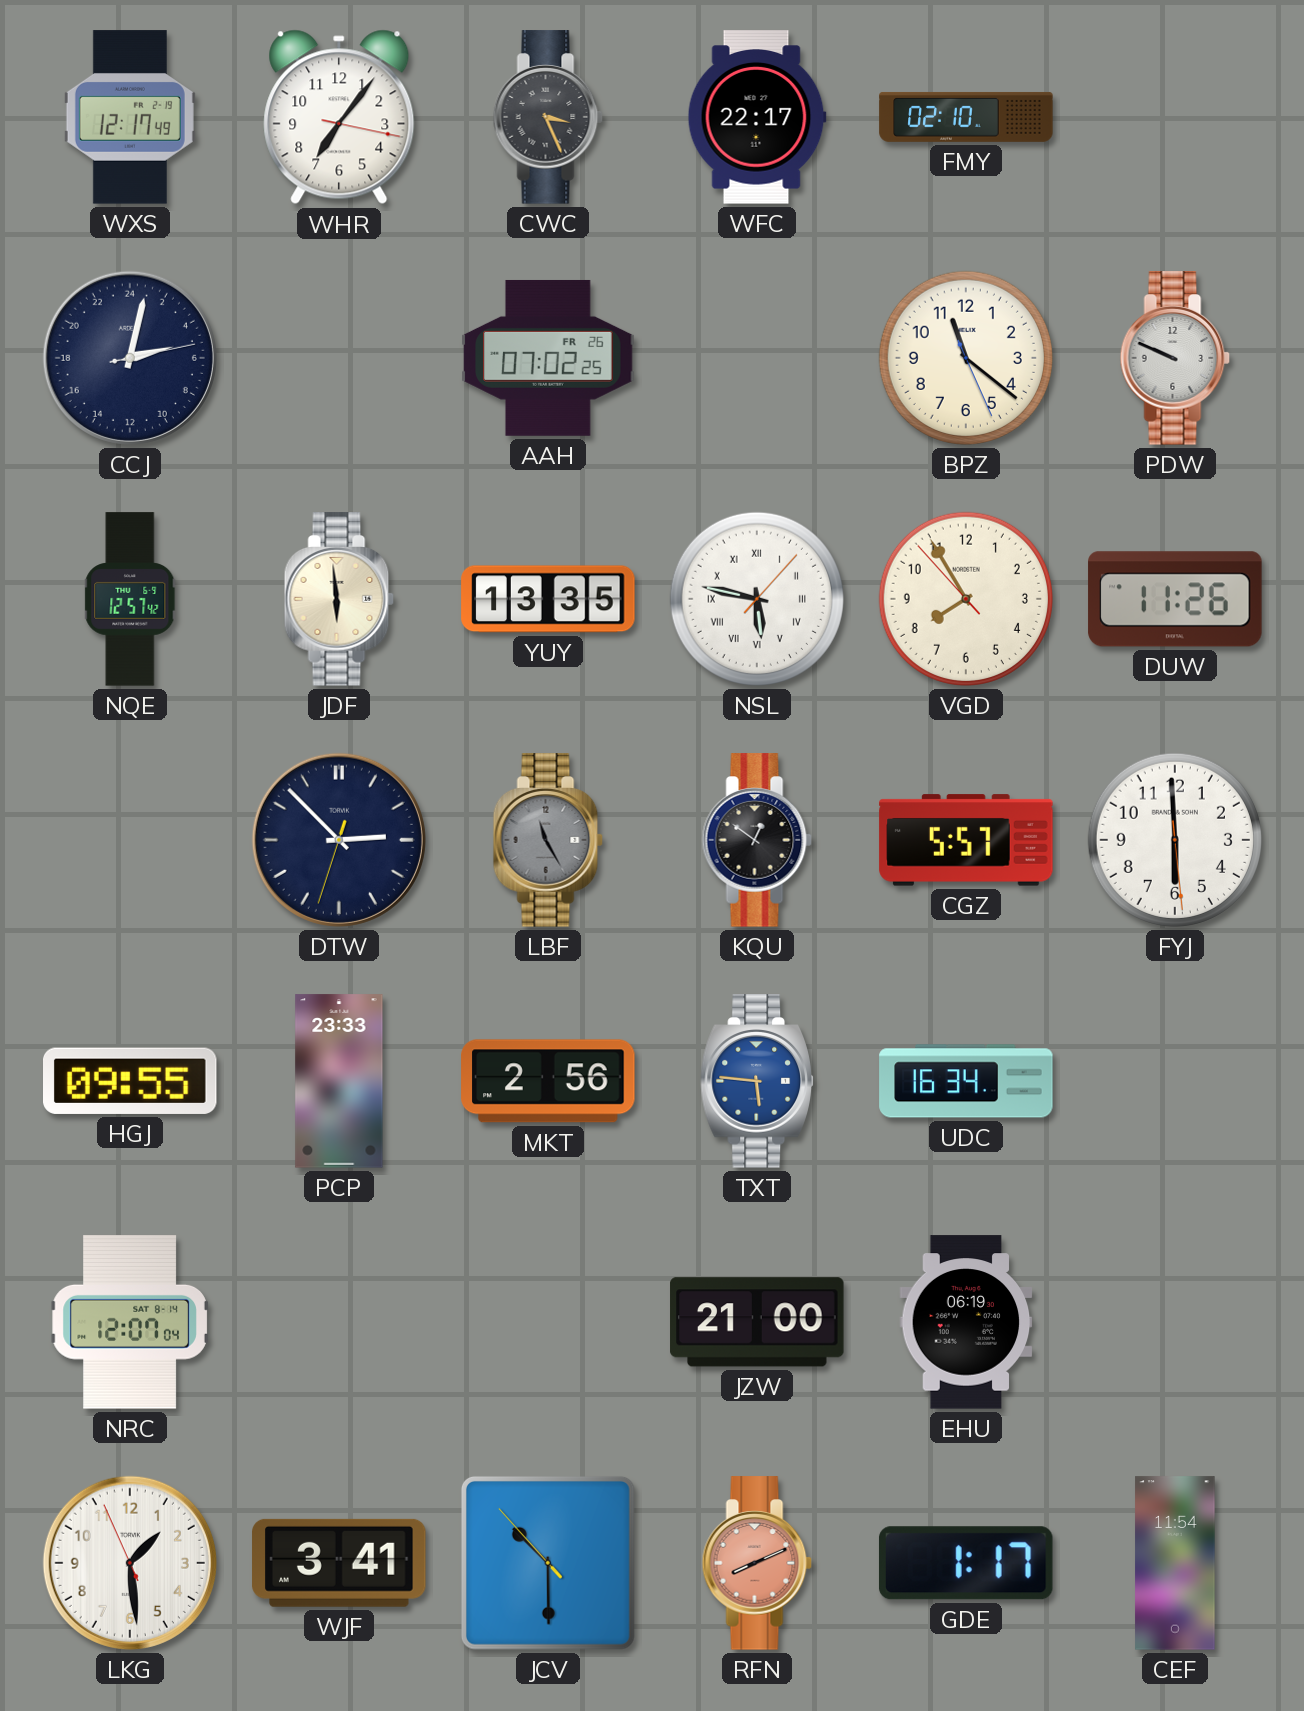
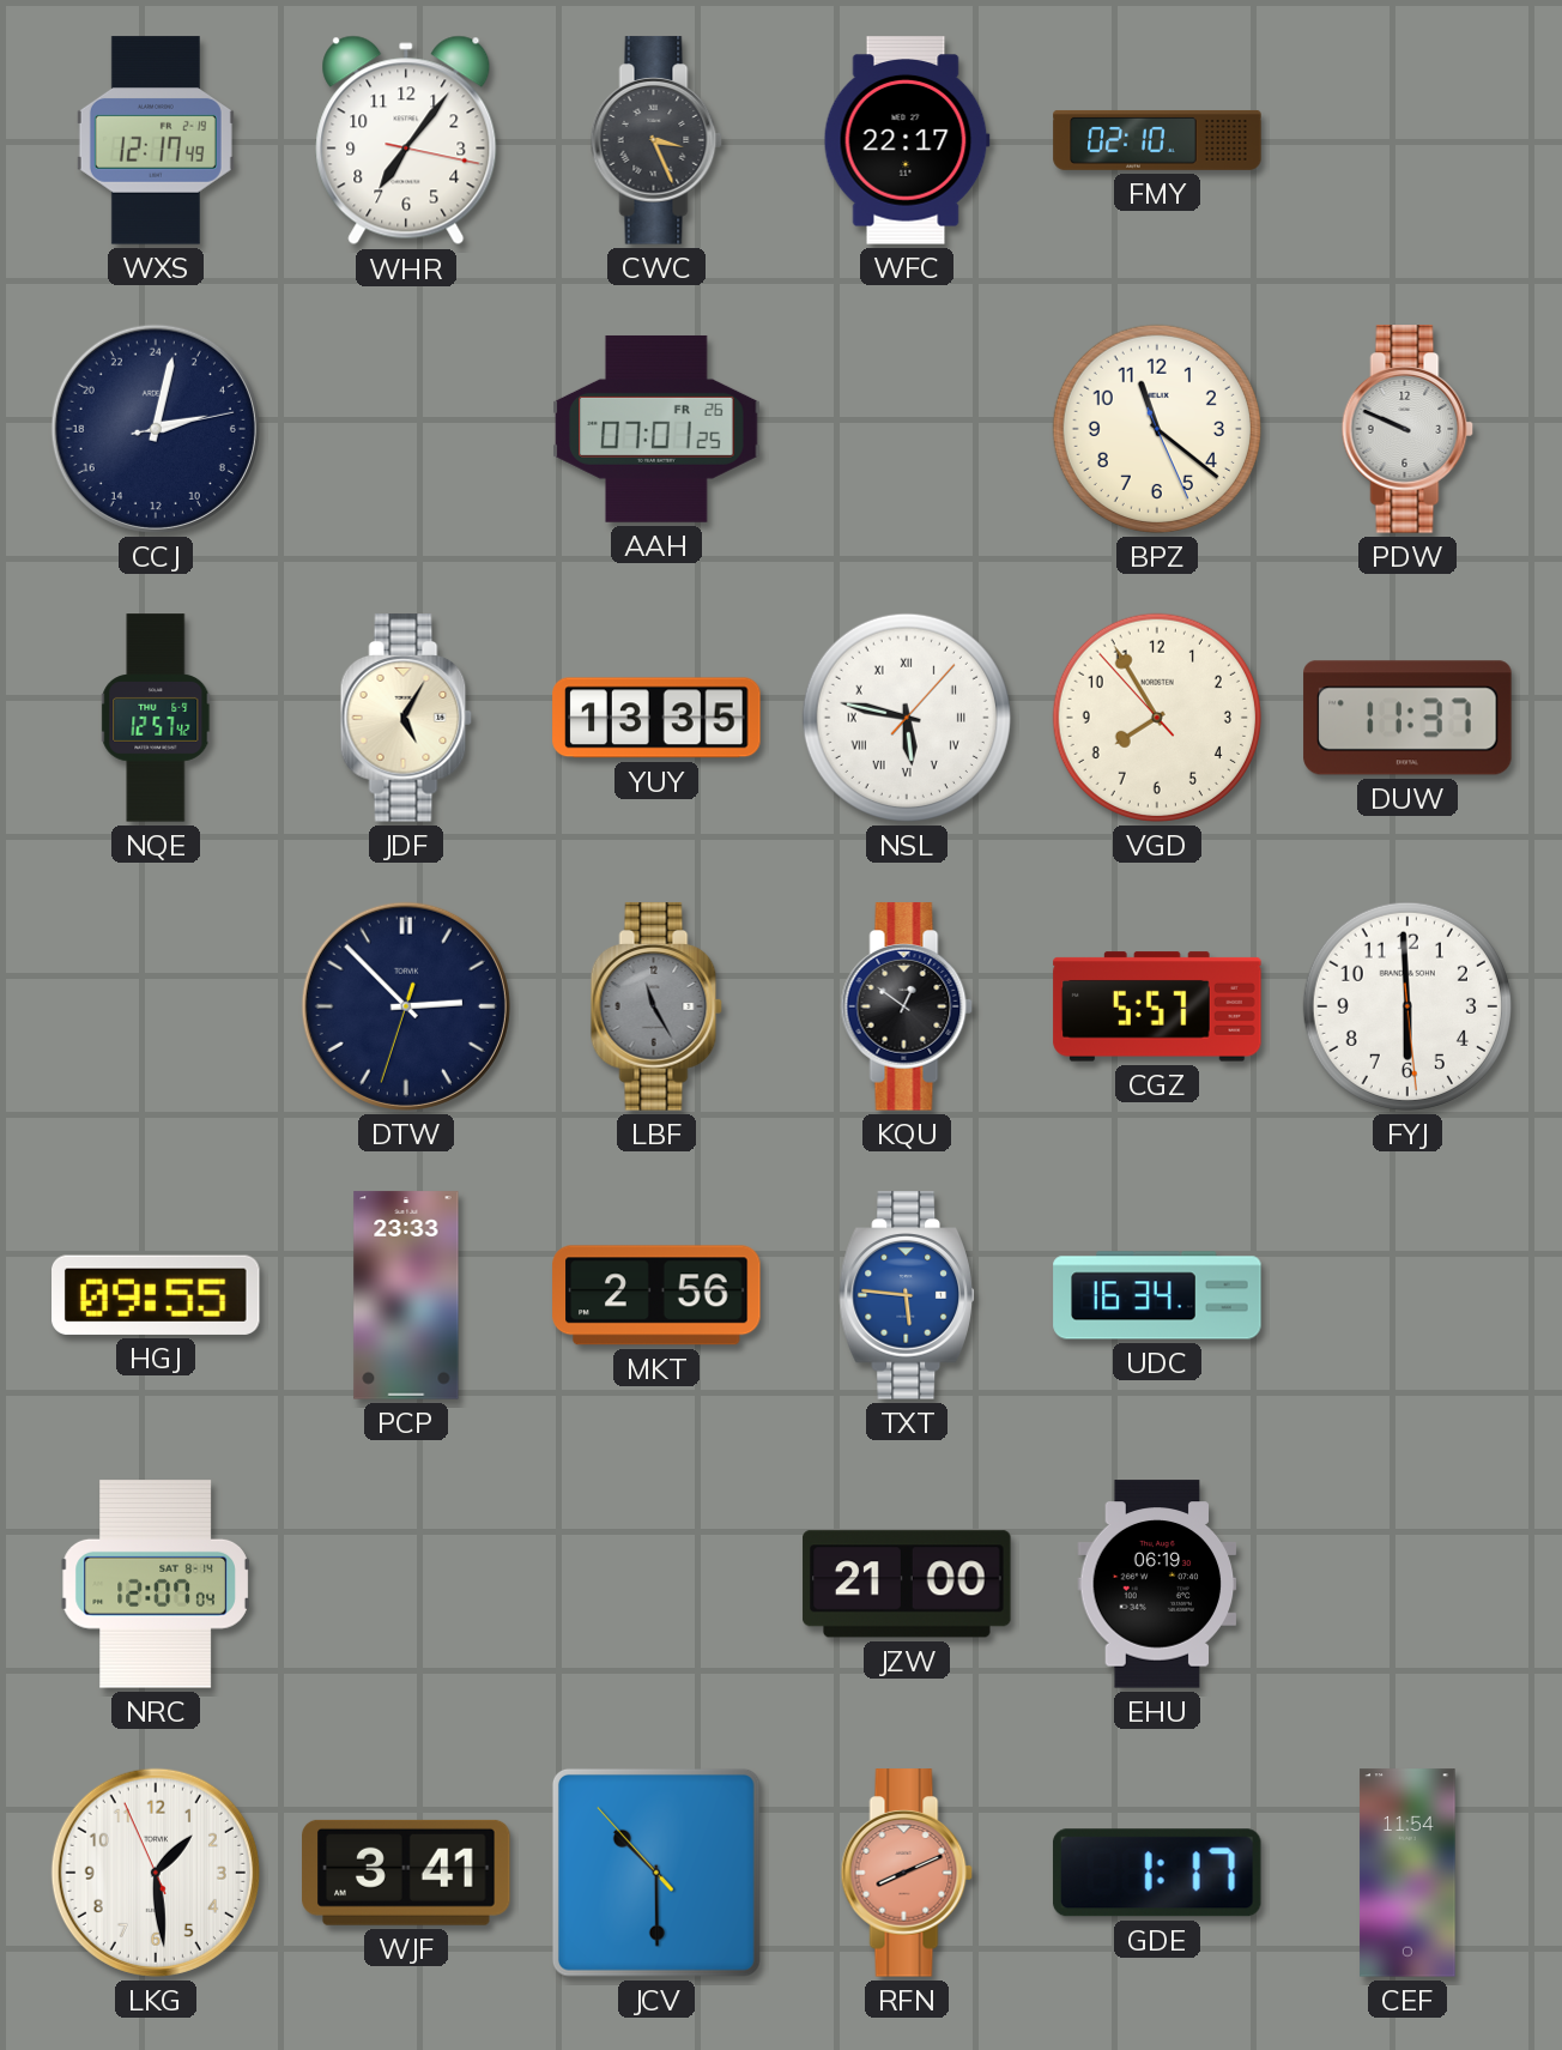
AAH: 07:02 -> 07:01 (656, 429)
JDF: 5:59 -> 5:05 (406, 718)
DUW: 11:26 -> 11:37 (1407, 718)
